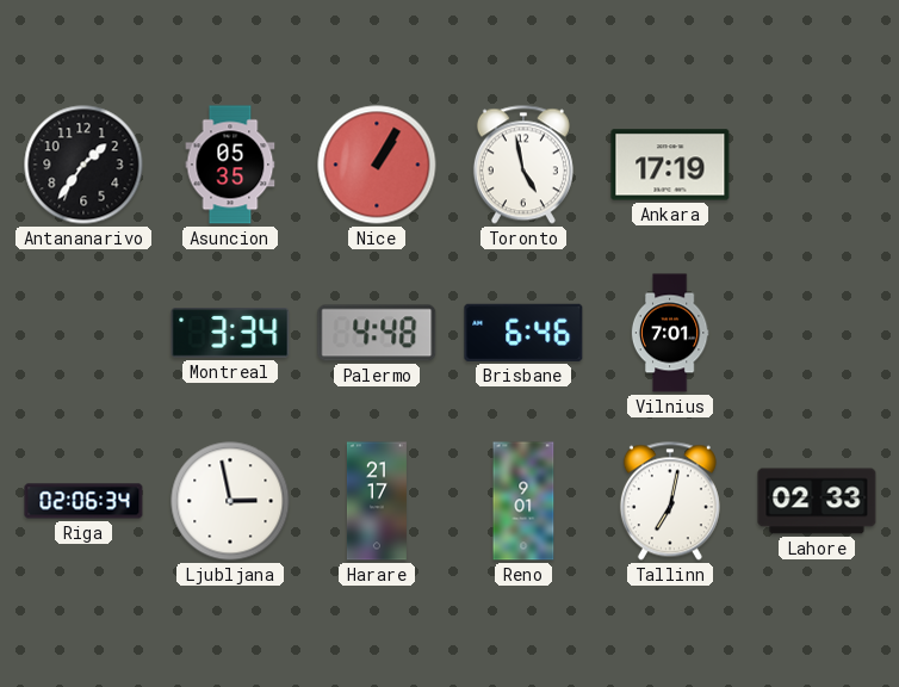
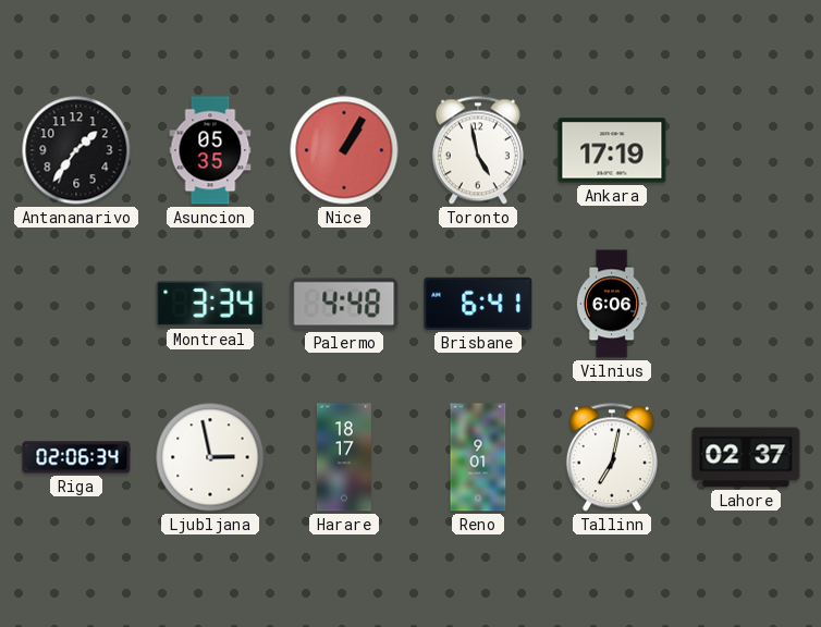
Brisbane: 6:46 -> 6:41 (478, 304)
Vilnius: 7:01 -> 6:06 (612, 304)
Harare: 21:17 -> 18:17 (344, 457)
Lahore: 02:33 -> 02:37 (746, 457)
